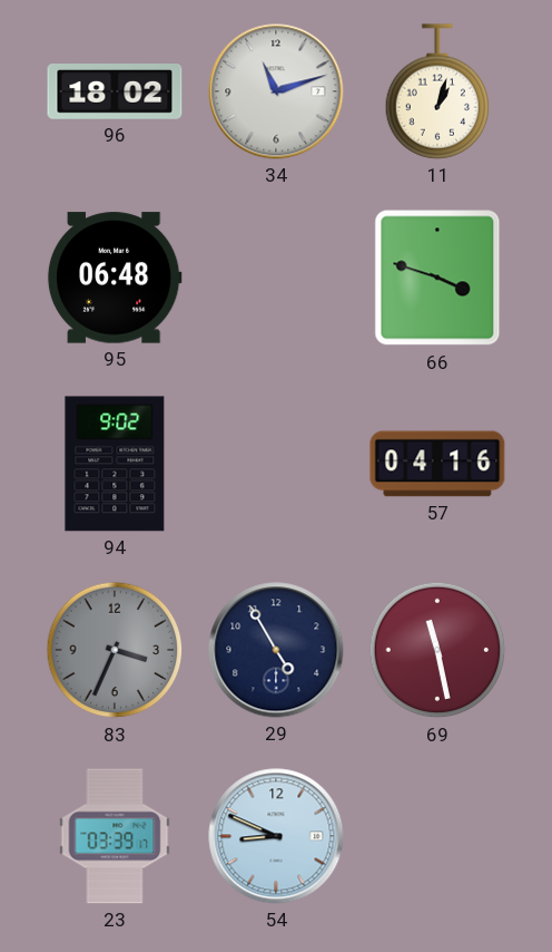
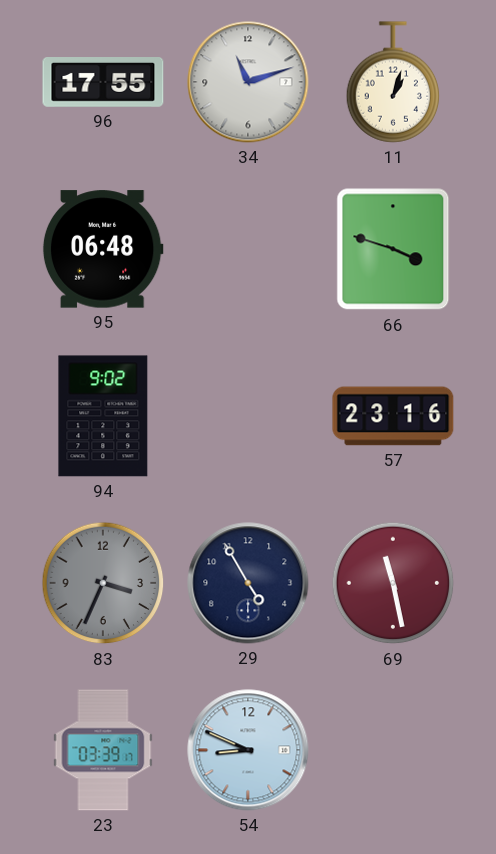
96: 18:02 -> 17:55 (103, 83)
57: 04:16 -> 23:16 (393, 416)
